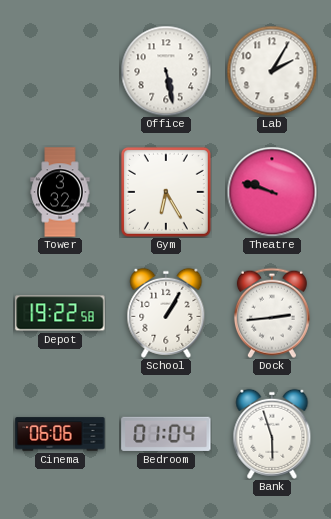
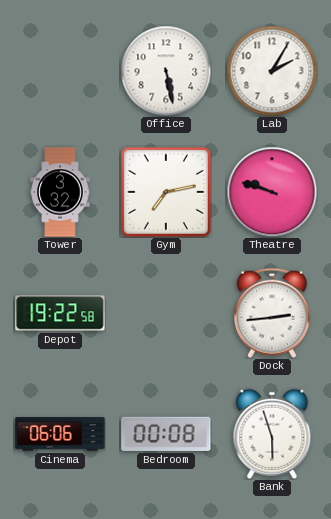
Gym: 6:25 -> 7:13 (166, 192)
School: 1:05 -> none (166, 313)
Bedroom: 01:04 -> 00:08 (166, 434)
